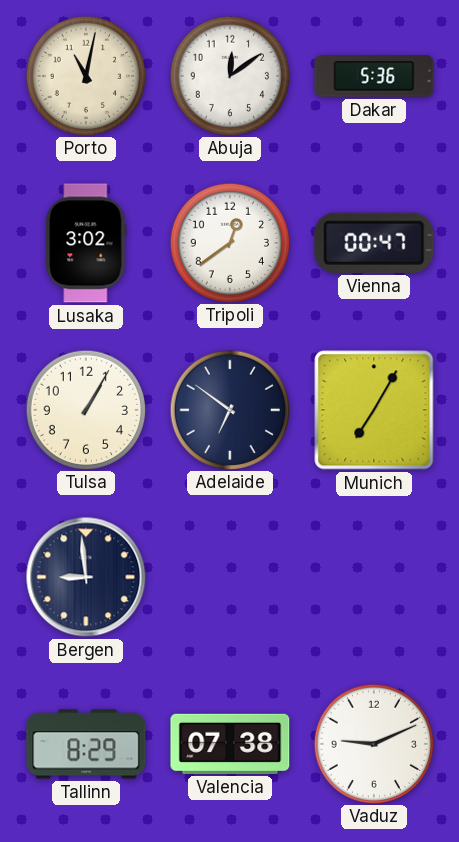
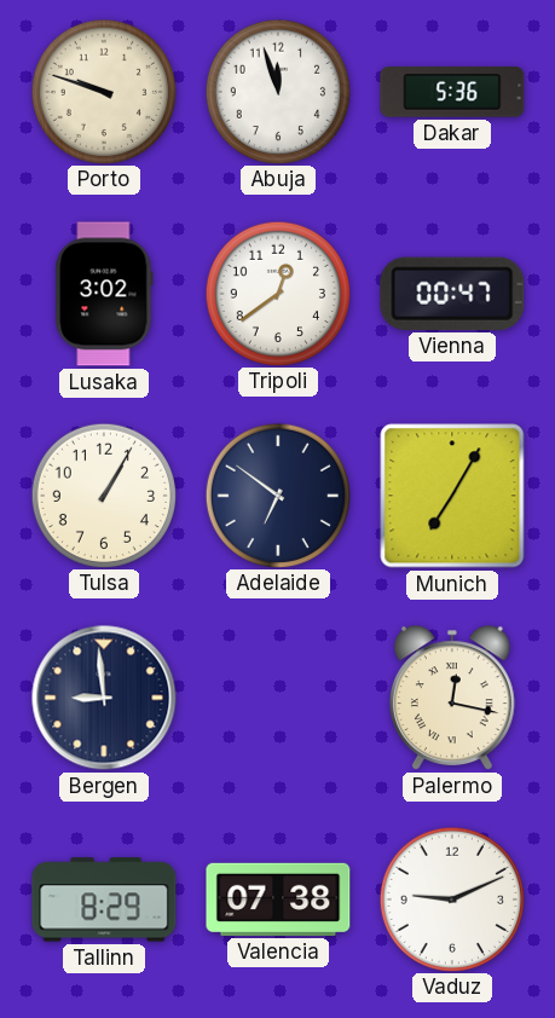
Porto: 11:02 -> 9:48 (103, 91)
Abuja: 12:09 -> 11:57 (277, 91)
Palermo: none -> 12:17 (452, 698)
